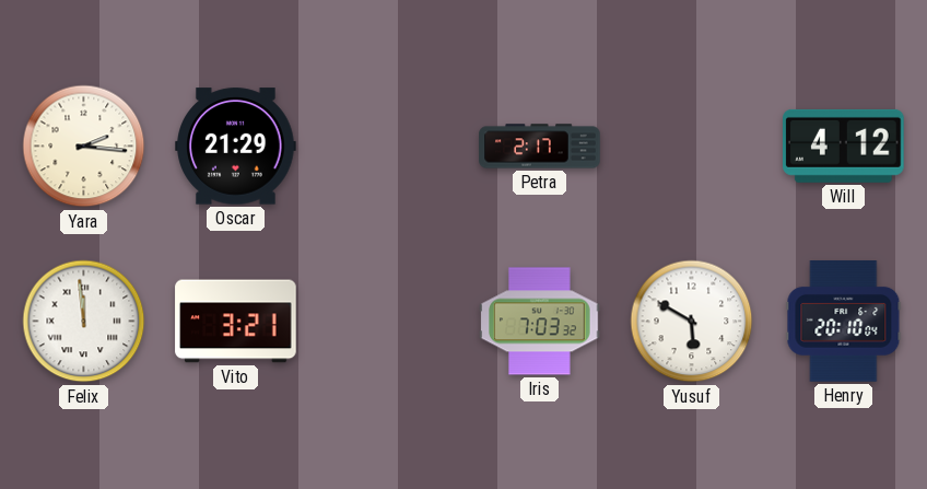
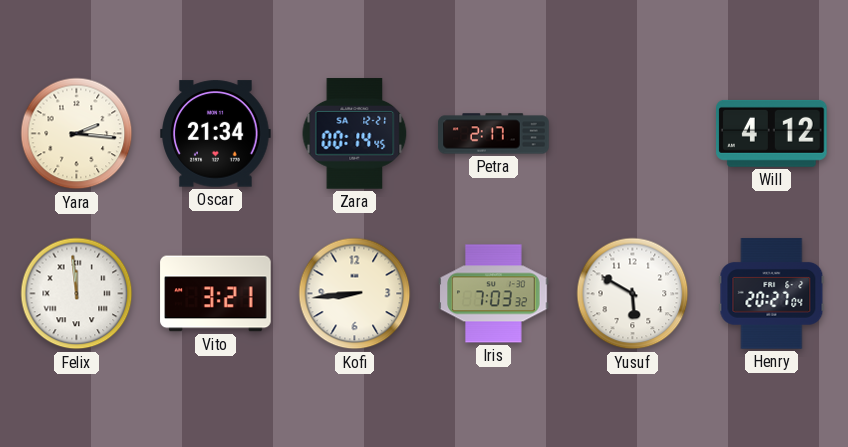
Oscar: 21:29 -> 21:34 (216, 134)
Zara: none -> 00:14 (355, 134)
Kofi: none -> 8:44 (355, 294)
Henry: 20:10 -> 20:27 (772, 294)
